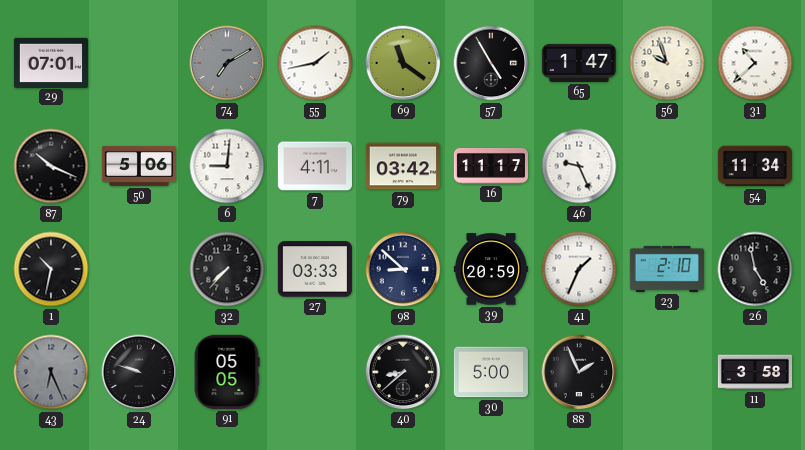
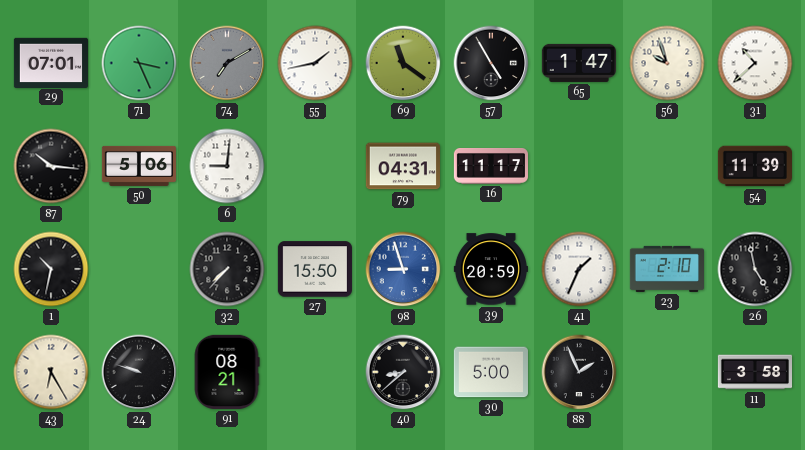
71: none -> 3:26 (139, 63)
87: 10:19 -> 10:16 (51, 166)
7: 4:11 -> none (315, 166)
79: 03:42 -> 04:31 (403, 166)
46: 9:26 -> none (579, 166)
54: 11:34 -> 11:39 (754, 166)
27: 03:33 -> 15:50 (315, 269)
98: 8:52 -> 8:57 (403, 269)
98 dial: navy -> blue (403, 269)
43: 6:26 -> 6:25 (51, 372)
43 dial: grey -> cream (51, 372)
91: 05:05 -> 08:21 (227, 372)
